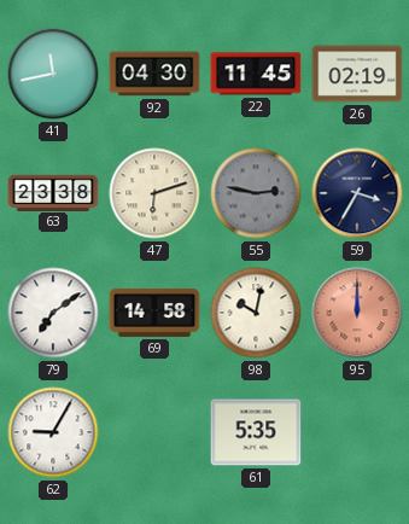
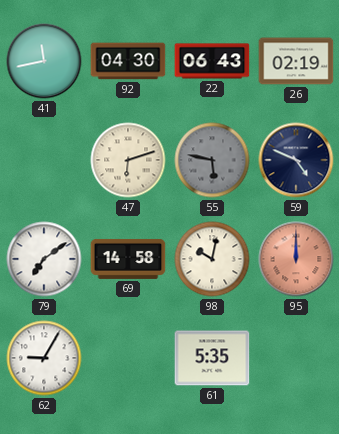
22: 11:45 -> 06:43 (212, 61)
63: 23:38 -> none (53, 192)
55: 2:47 -> 5:47 (212, 160)
59: 3:35 -> 4:49 (296, 160)
